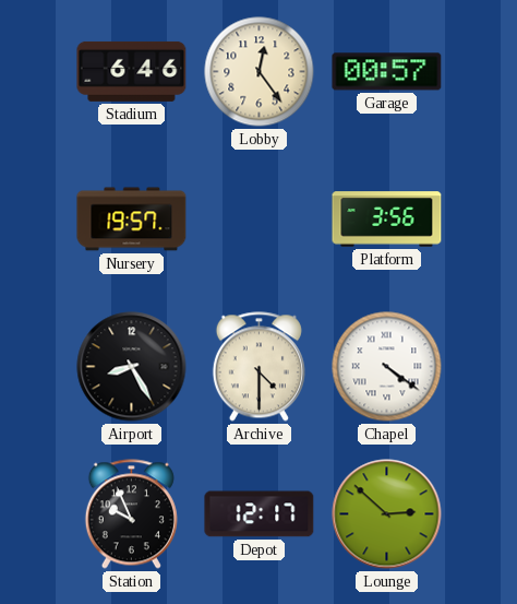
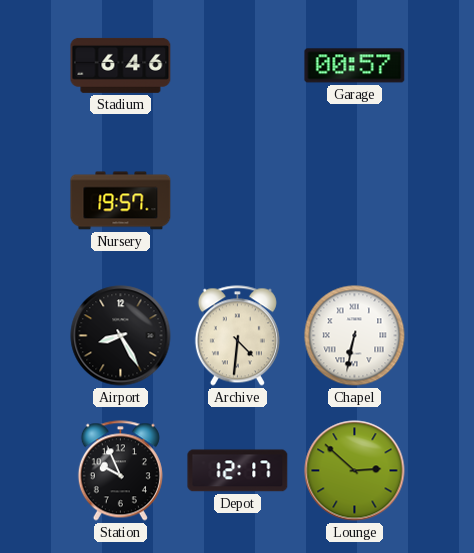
Lobby: 12:24 -> none (260, 72)
Platform: 3:56 -> none (387, 220)
Archive: 4:30 -> 4:31 (237, 336)
Chapel: 4:21 -> 6:32 (355, 336)
